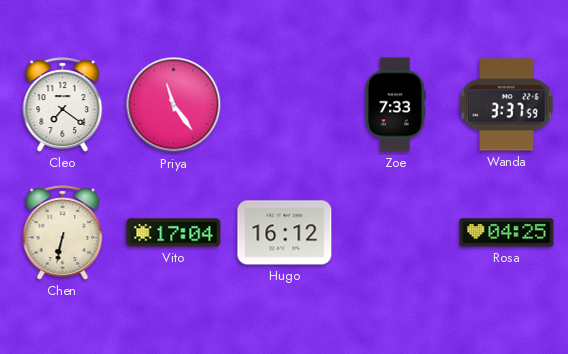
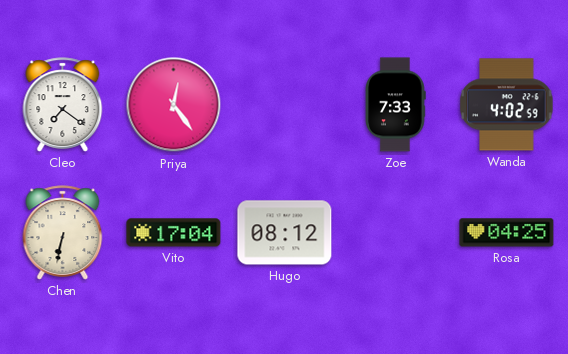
Priya: 11:24 -> 12:24 (174, 105)
Wanda: 3:37 -> 4:02 (507, 105)
Hugo: 16:12 -> 08:12 (285, 233)
